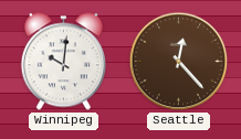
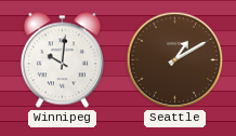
Seattle: 12:23 -> 1:10 (175, 60)
